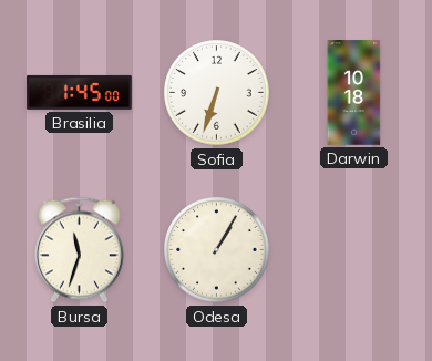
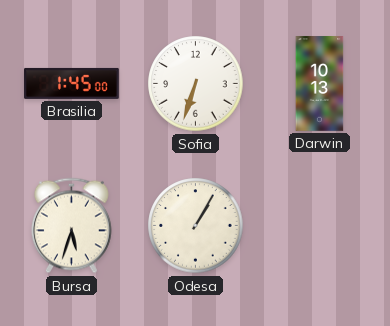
Darwin: 10:18 -> 10:13 (320, 84)
Bursa: 11:33 -> 5:33 (71, 226)
